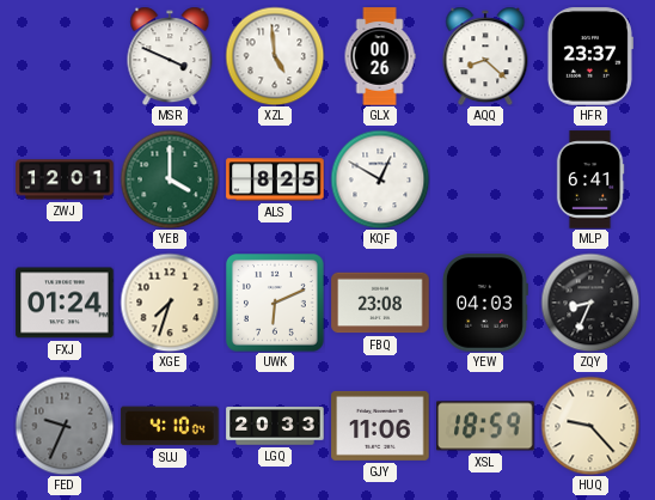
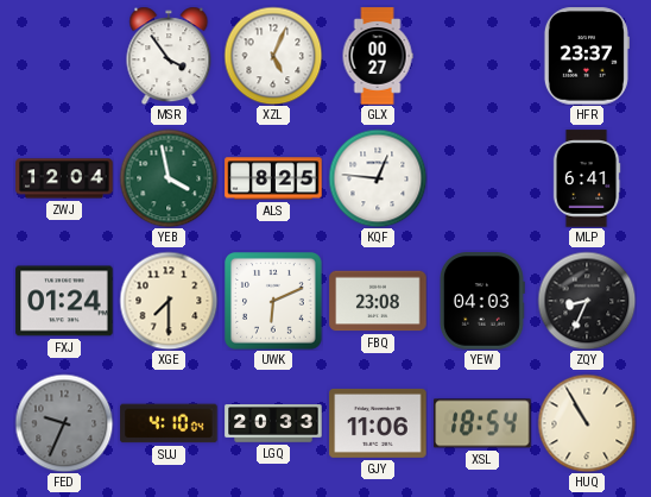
MSR: 3:49 -> 3:54 (169, 56)
XZL: 4:59 -> 5:04 (273, 56)
GLX: 00:26 -> 00:27 (378, 56)
AQQ: 8:22 -> none (485, 56)
ZWJ: 12:01 -> 12:04 (64, 178)
YEB: 4:00 -> 3:58 (169, 178)
KQF: 12:50 -> 12:46 (378, 178)
XGE: 7:33 -> 7:30 (169, 301)
XSL: 18:59 -> 18:54 (482, 423)
HUQ: 9:23 -> 10:55 (587, 423)
